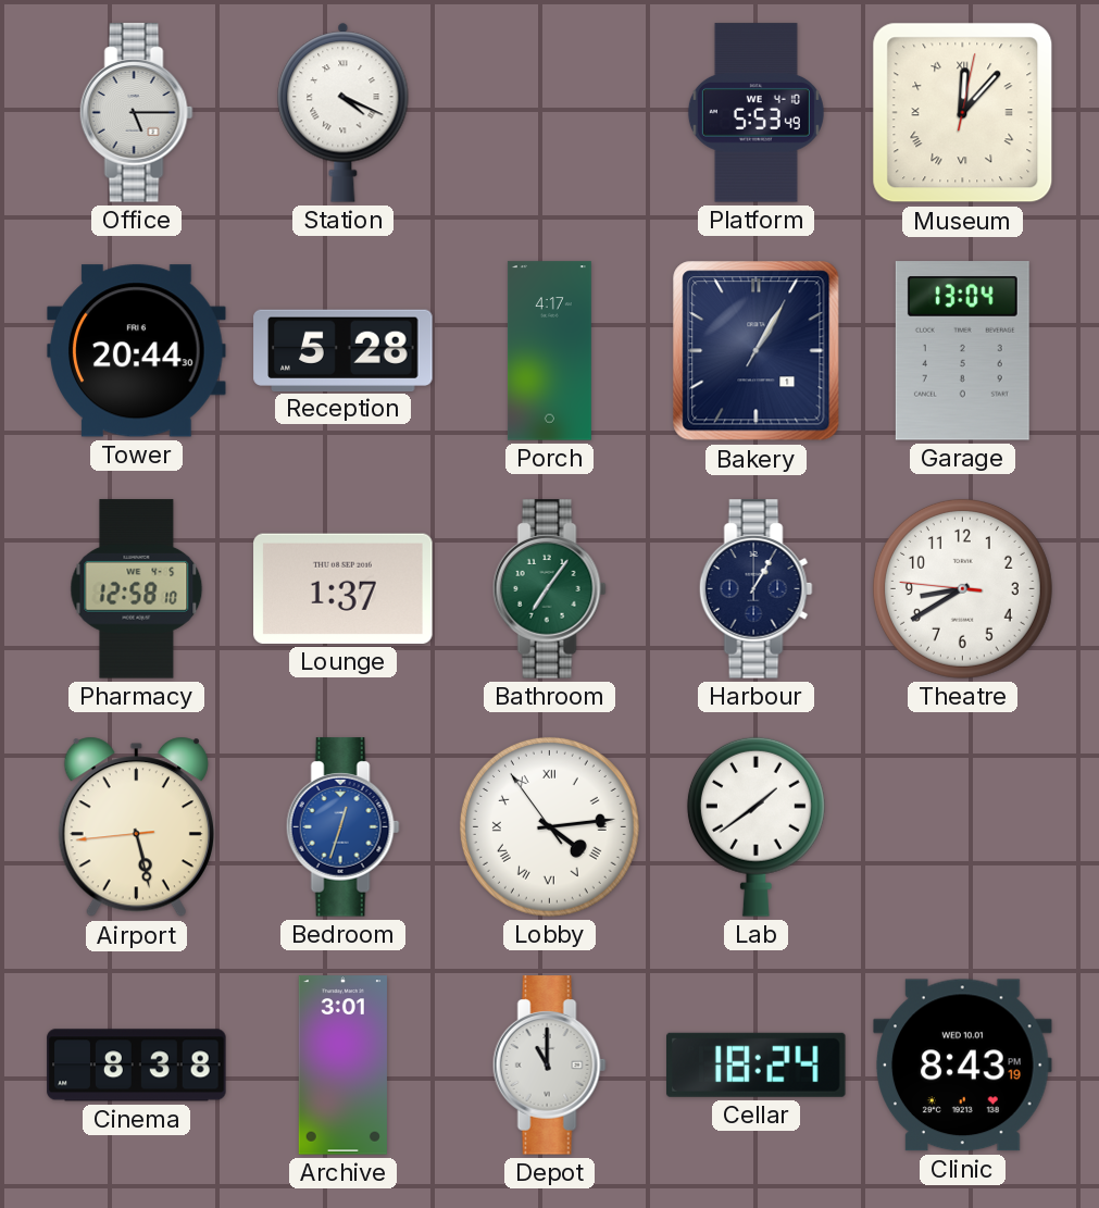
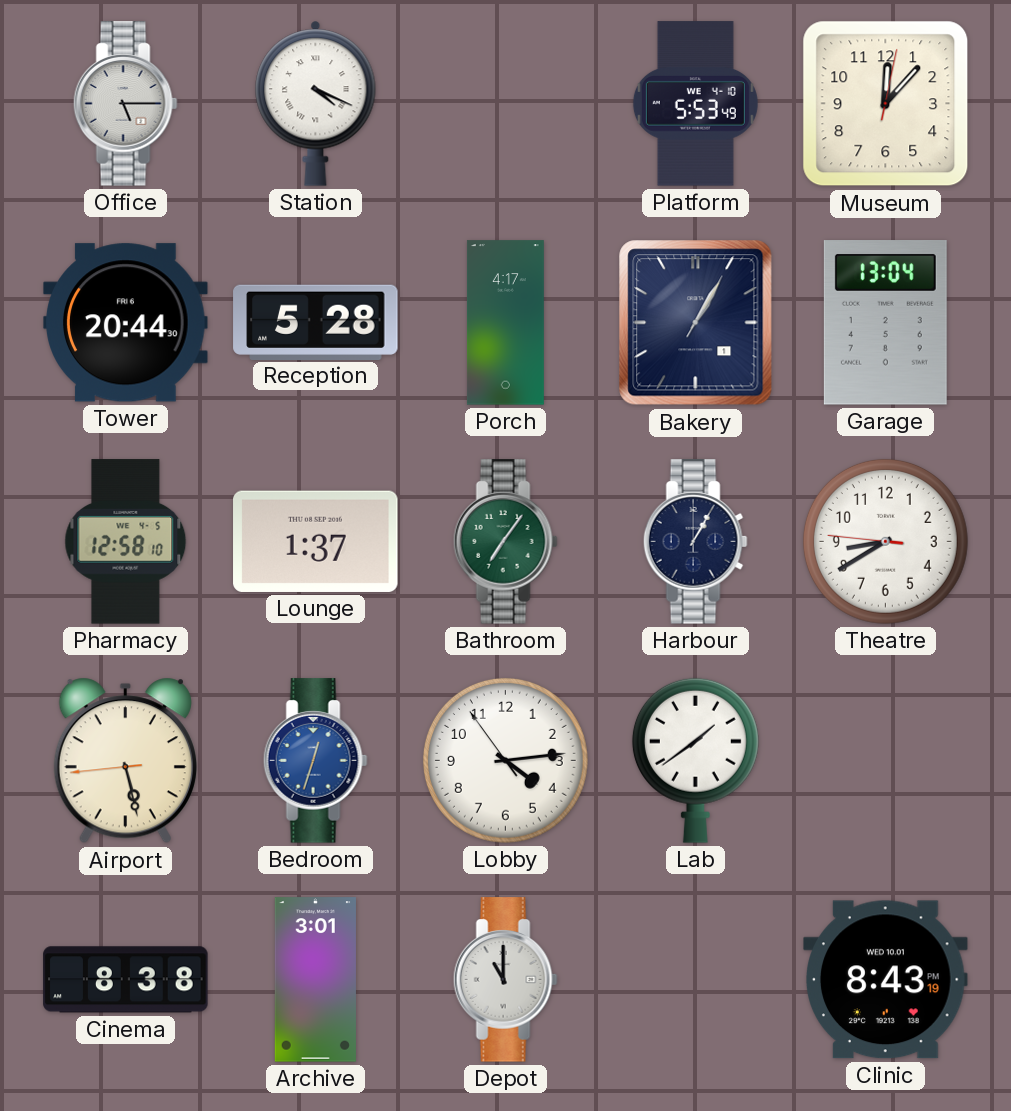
Museum numerals: Roman -> Arabic (886, 104)
Lobby numerals: Roman -> Arabic (505, 760)
Cellar: 18:24 -> none (757, 1064)
